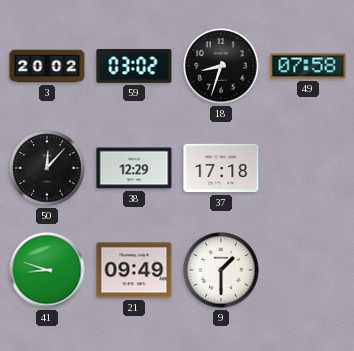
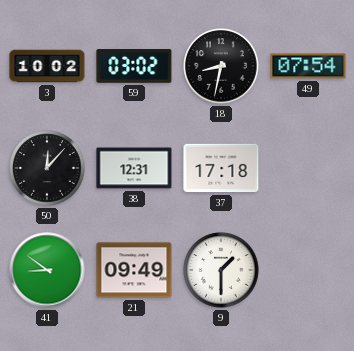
3: 20:02 -> 10:02 (47, 66)
18: 8:33 -> 8:32 (221, 66)
49: 07:58 -> 07:54 (308, 66)
38: 12:29 -> 12:31 (134, 168)
41: 8:48 -> 8:51 (47, 270)
